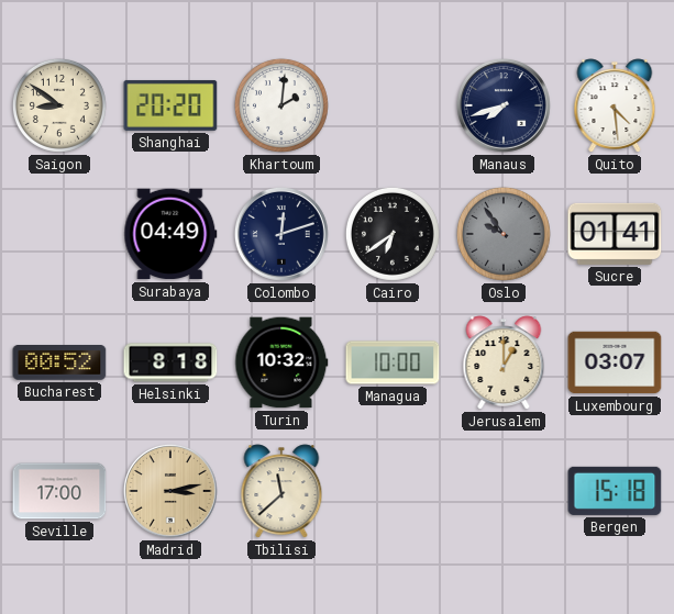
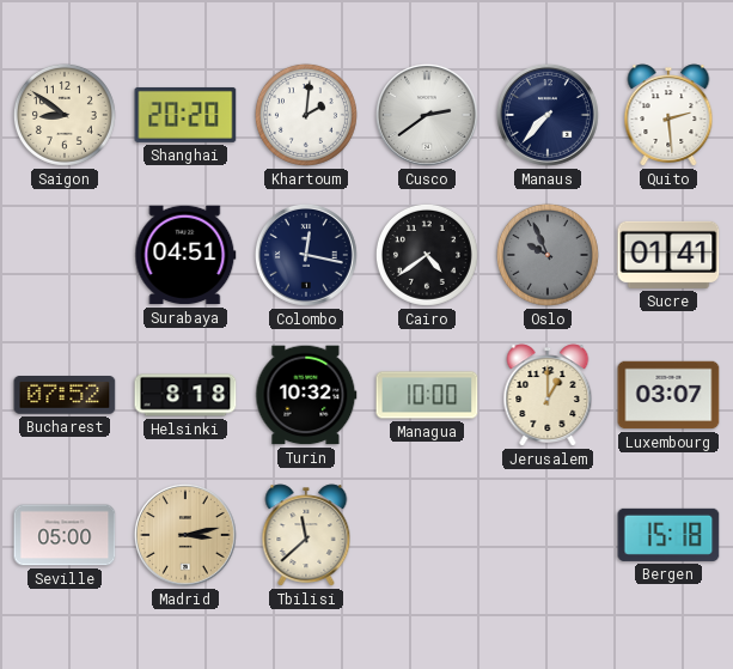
Cusco: none -> 2:39 (428, 116)
Manaus: 7:42 -> 7:37 (549, 116)
Quito: 4:29 -> 2:29 (668, 115)
Surabaya: 04:49 -> 04:51 (185, 255)
Colombo: 12:12 -> 12:17 (307, 256)
Cairo: 6:39 -> 4:39 (427, 255)
Oslo: 9:54 -> 9:56 (548, 255)
Bucharest: 00:52 -> 07:52 (65, 396)
Seville: 17:00 -> 05:00 (65, 535)
